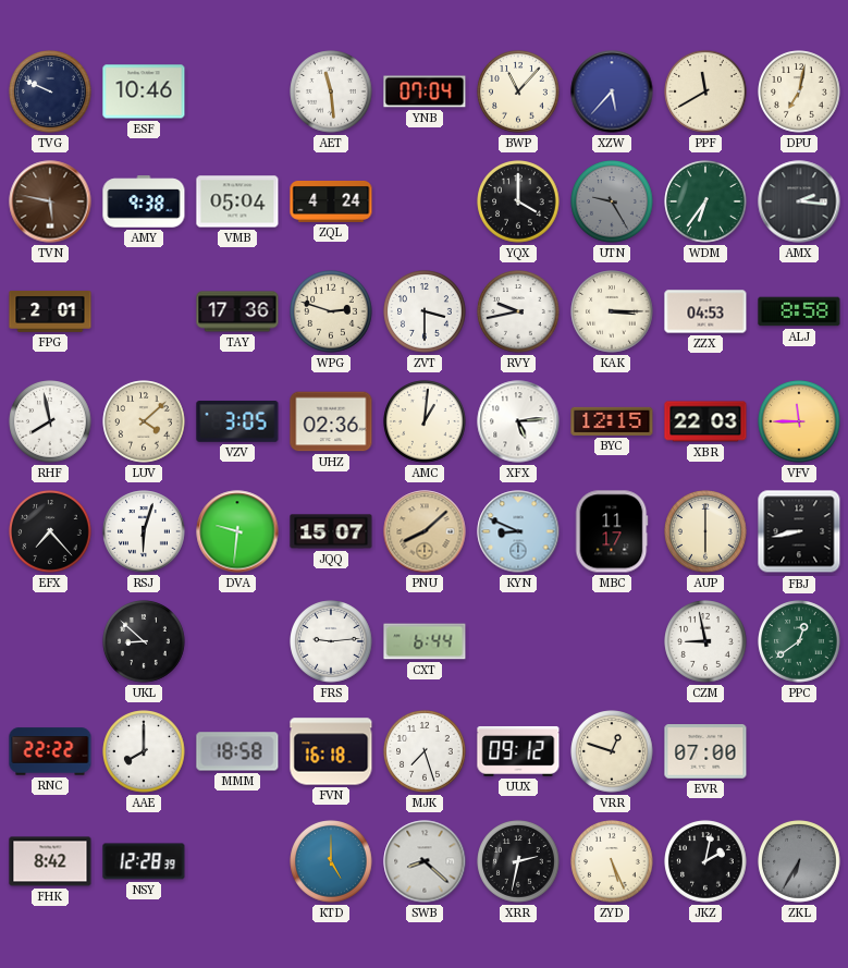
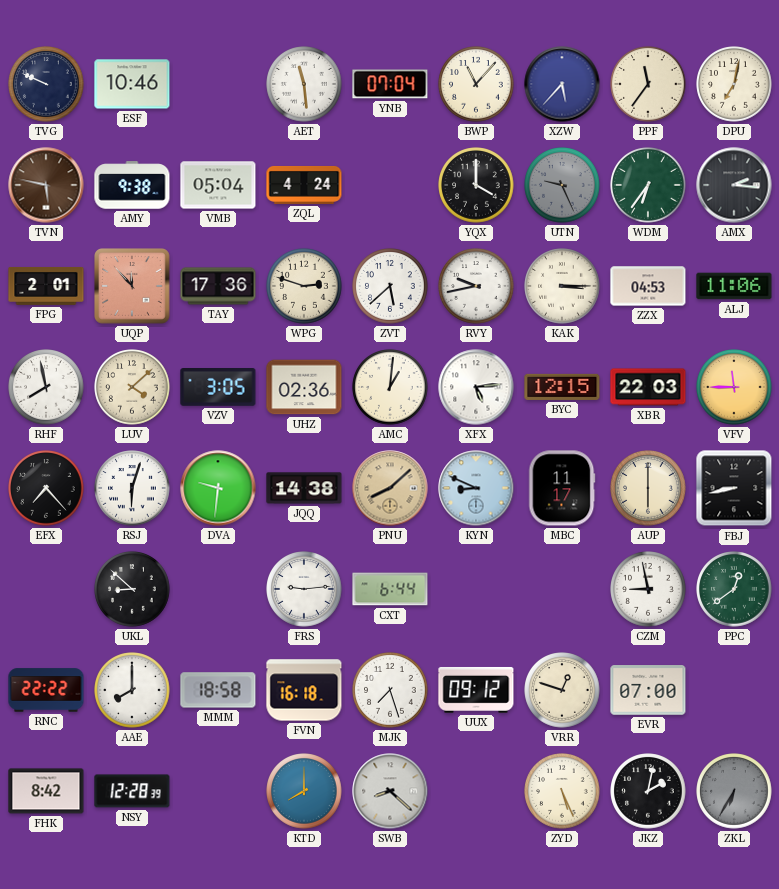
PPF: 11:40 -> 11:36 (648, 84)
UTN: 9:25 -> 9:26 (562, 185)
UQP: none -> 11:53 (133, 287)
ZVT: 3:30 -> 5:38 (390, 286)
ALJ: 8:58 -> 11:06 (734, 286)
JQQ: 15:07 -> 14:38 (304, 488)
KTD: 5:00 -> 8:00 (304, 791)
XRR: 2:32 -> none (518, 861)
